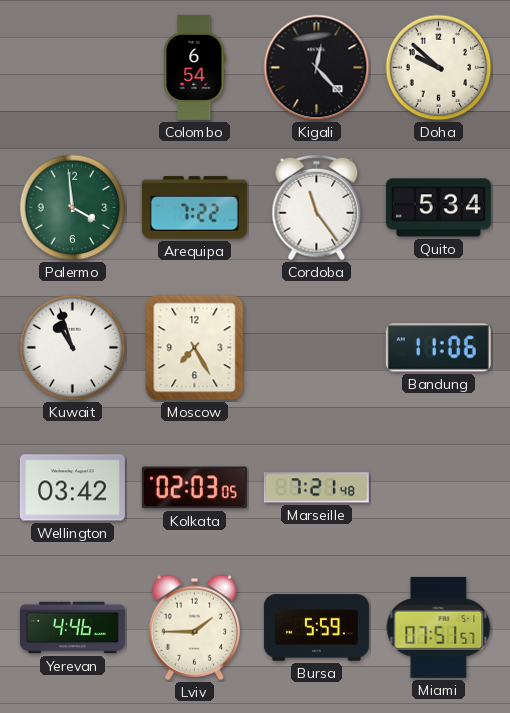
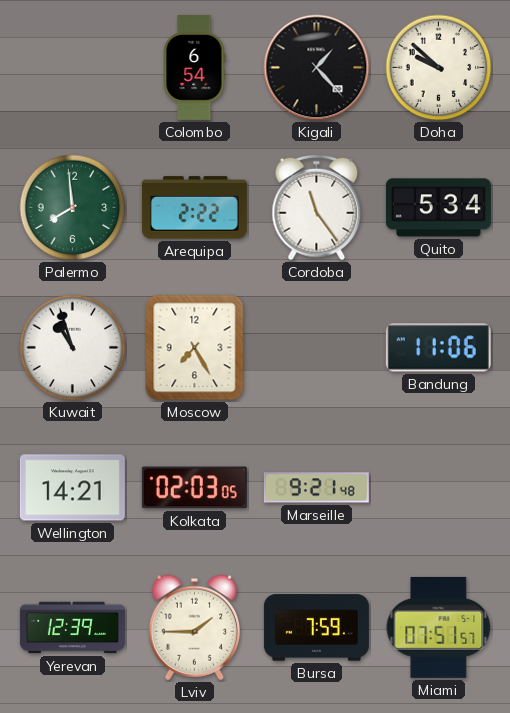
Kigali: 12:23 -> 1:23 (317, 68)
Palermo: 3:59 -> 7:59 (73, 208)
Arequipa: 7:22 -> 2:22 (194, 208)
Wellington: 03:42 -> 14:21 (72, 488)
Marseille: 7:21 -> 9:21 (316, 488)
Yerevan: 4:46 -> 12:39 (72, 628)
Bursa: 5:59 -> 7:59 (316, 628)
